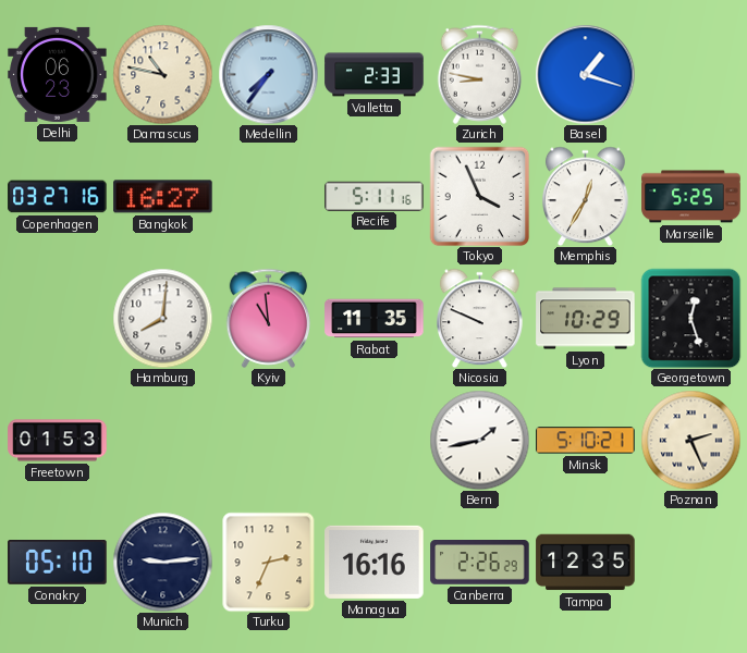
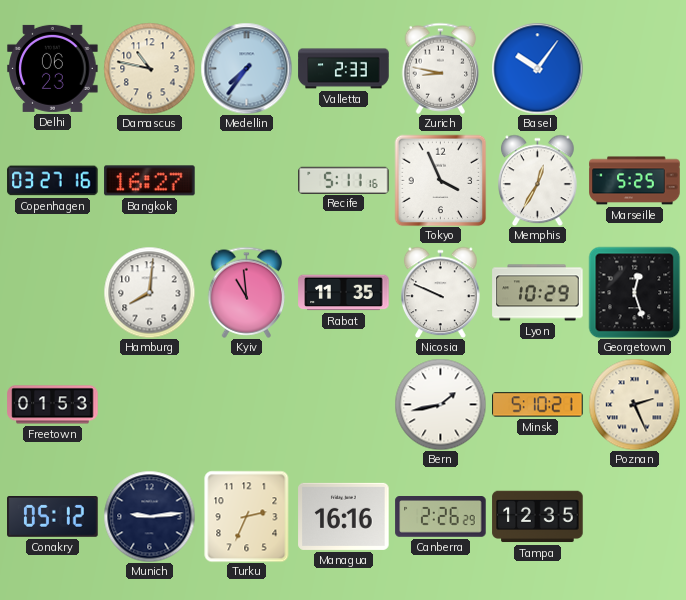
Basel: 1:18 -> 10:06 (537, 68)
Conakry: 05:10 -> 05:12 (53, 517)
